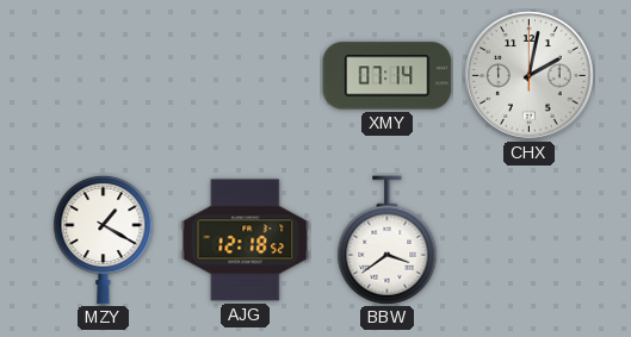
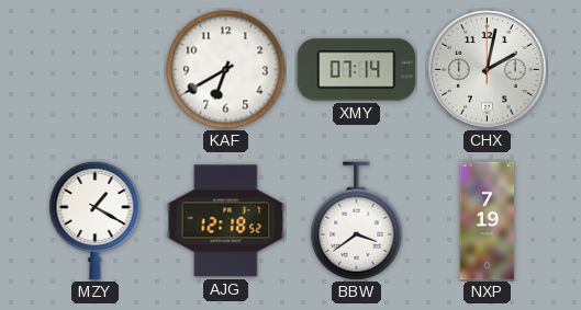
KAF: none -> 6:40 (226, 70)
NXP: none -> 7:19 (488, 221)
